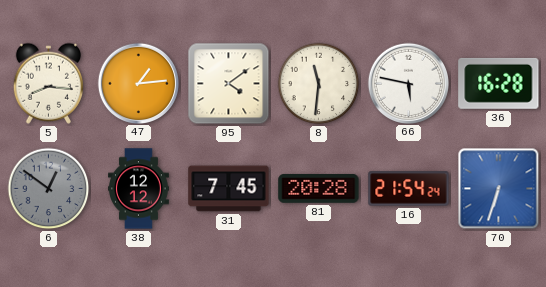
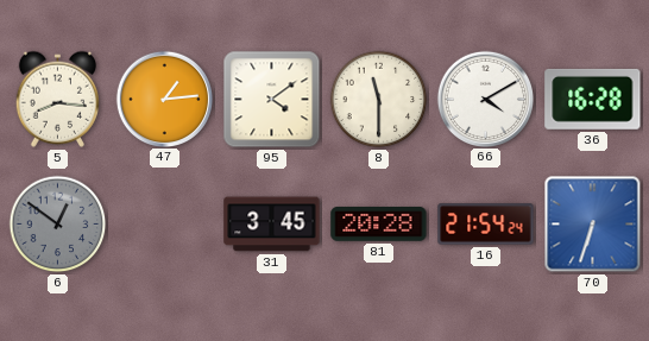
8: 11:31 -> 11:30 (379, 100)
66: 5:47 -> 4:10 (485, 99)
38: 12:12 -> none (139, 189)
31: 7:45 -> 3:45 (272, 225)
